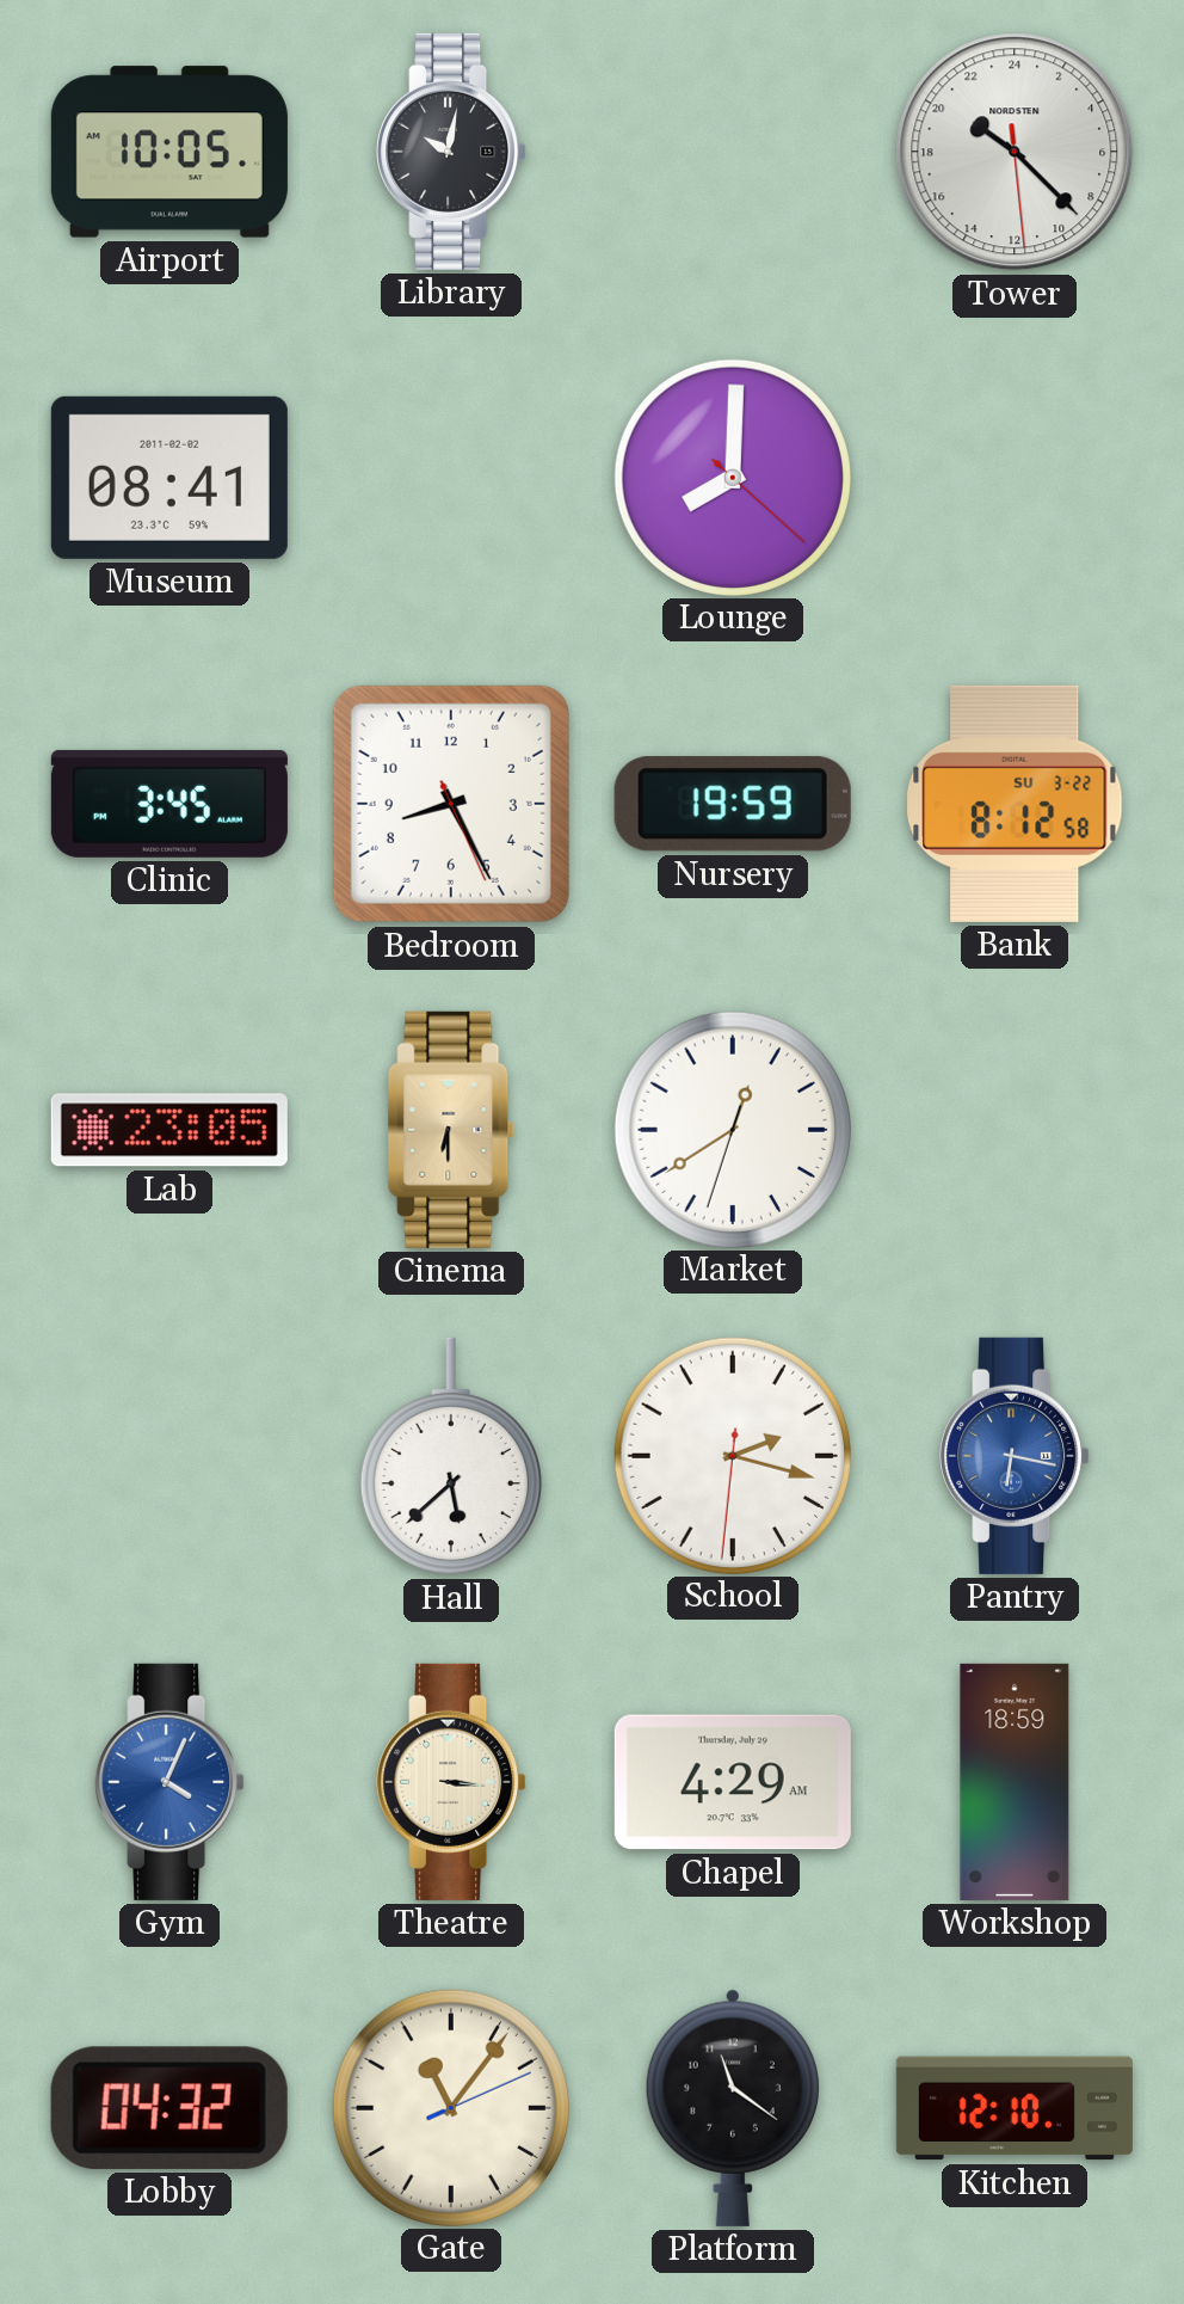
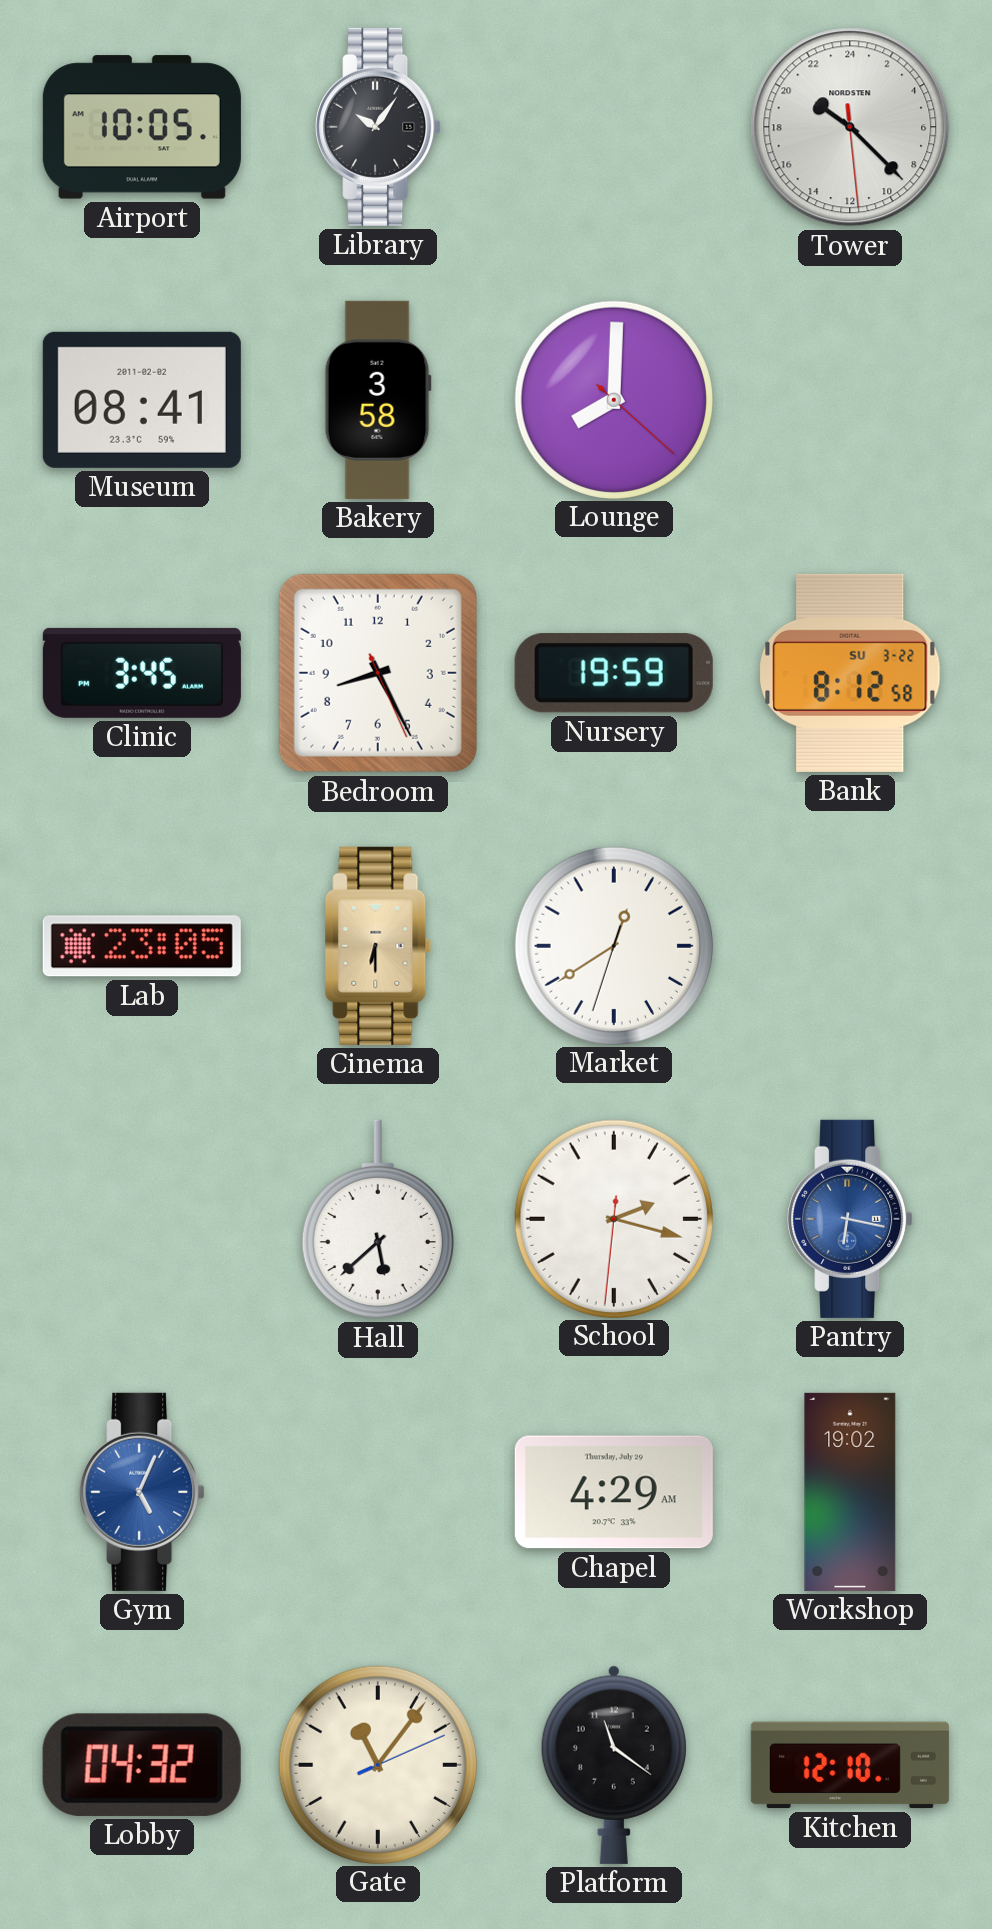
Library: 10:02 -> 10:06 (378, 127)
Bakery: none -> 3:58 (378, 400)
Gym: 4:04 -> 5:04 (142, 1492)
Theatre: 3:16 -> none (451, 1782)
Workshop: 18:59 -> 19:02 (850, 1492)
